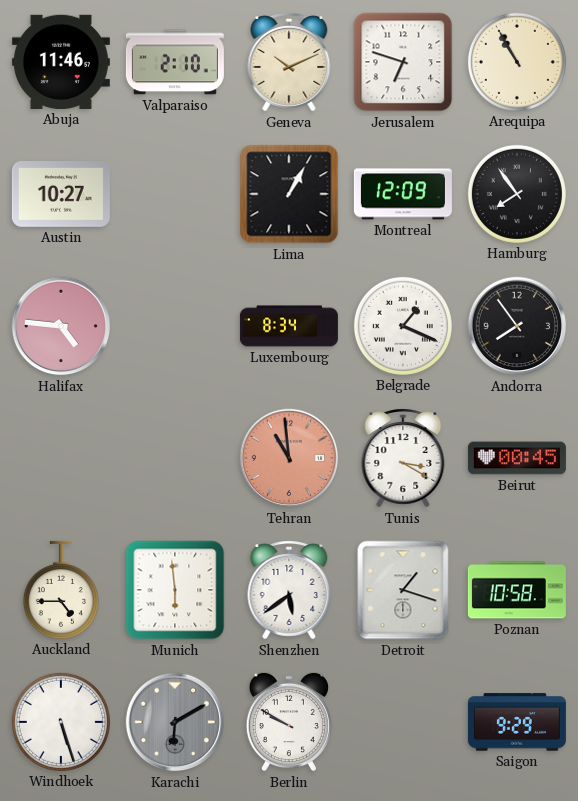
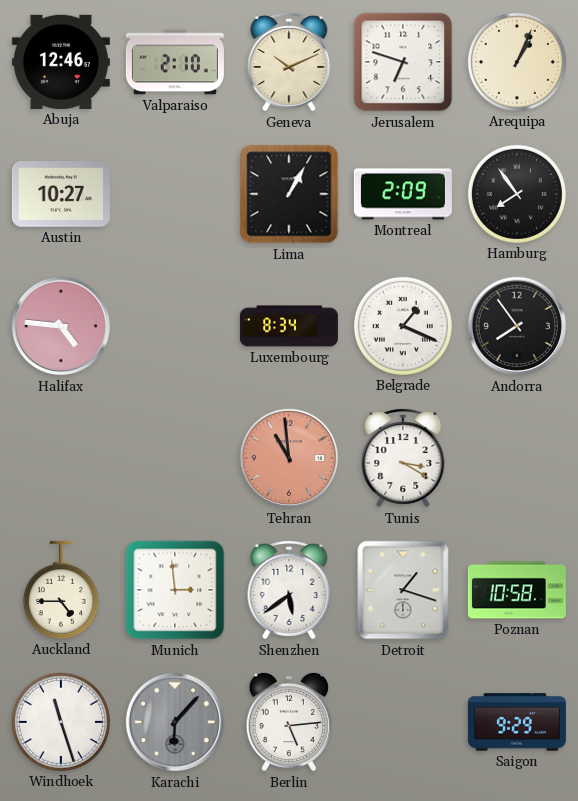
Abuja: 11:46 -> 12:46 (61, 62)
Arequipa: 10:55 -> 1:04 (517, 62)
Montreal: 12:09 -> 2:09 (403, 194)
Beirut: 00:45 -> none (517, 458)
Munich: 5:59 -> 2:59 (175, 590)
Windhoek: 5:27 -> 11:27 (61, 722)
Karachi: 6:10 -> 6:07 (175, 722)
Berlin: 9:50 -> 5:14 (289, 722)
